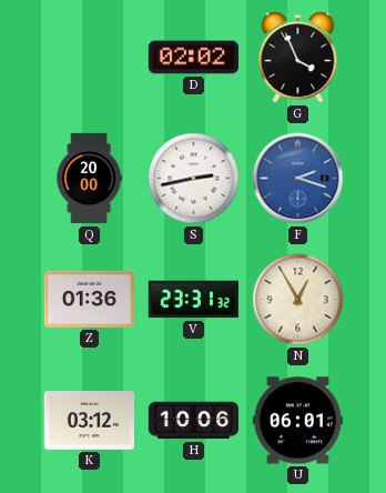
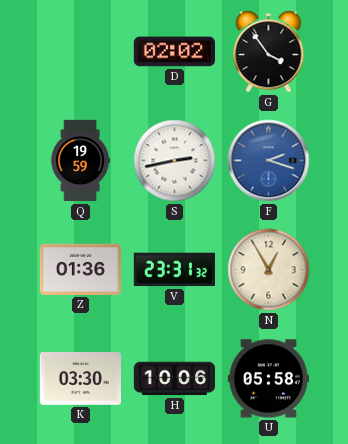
G: 3:56 -> 3:54 (269, 52)
Q: 20:00 -> 19:59 (80, 161)
K: 03:12 -> 03:30 (80, 379)
U: 06:01 -> 05:58 (268, 379)
